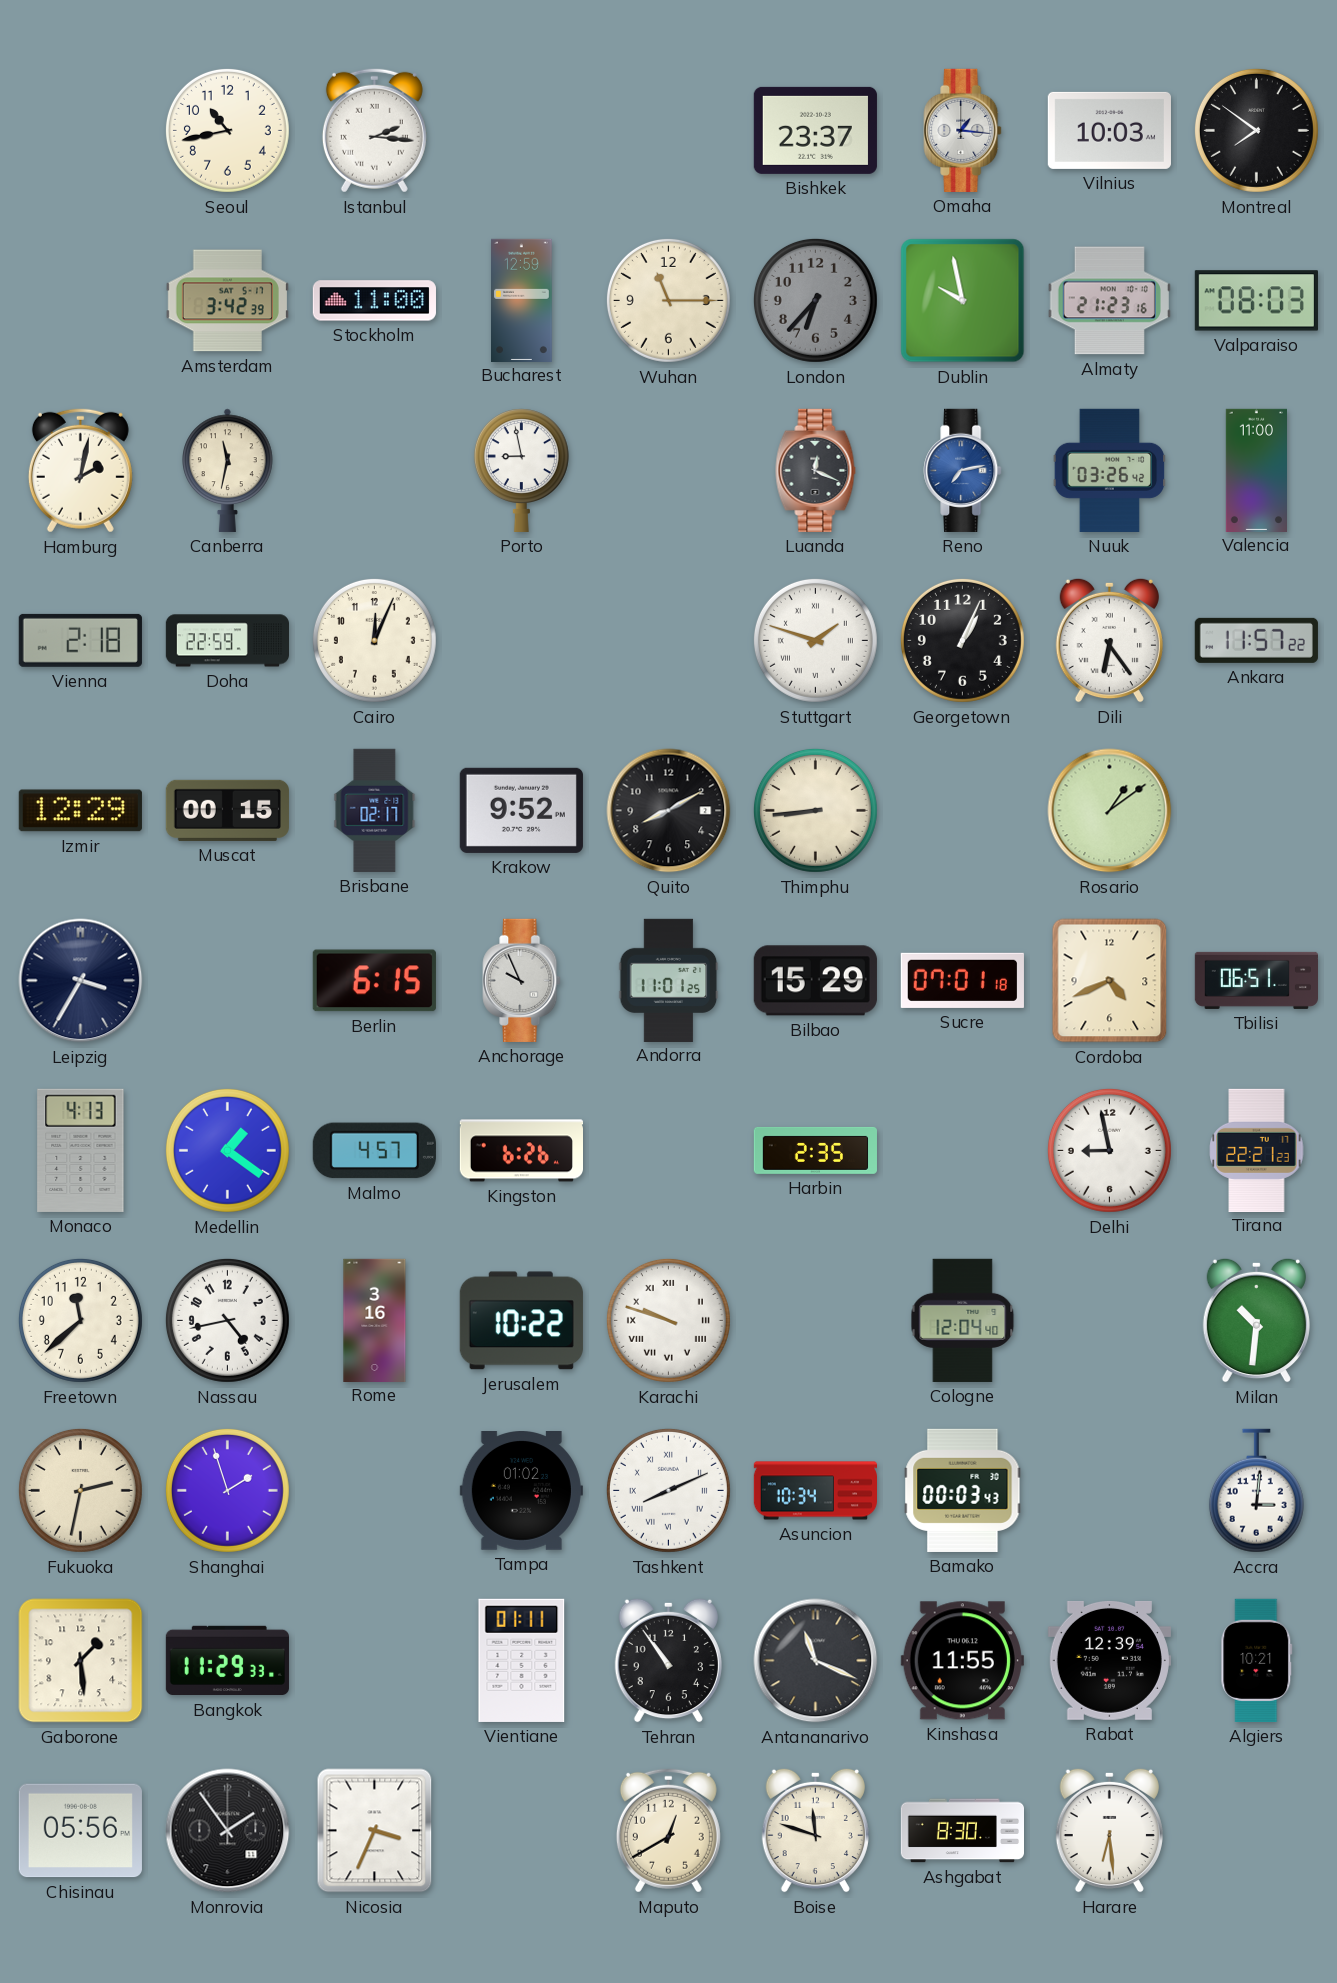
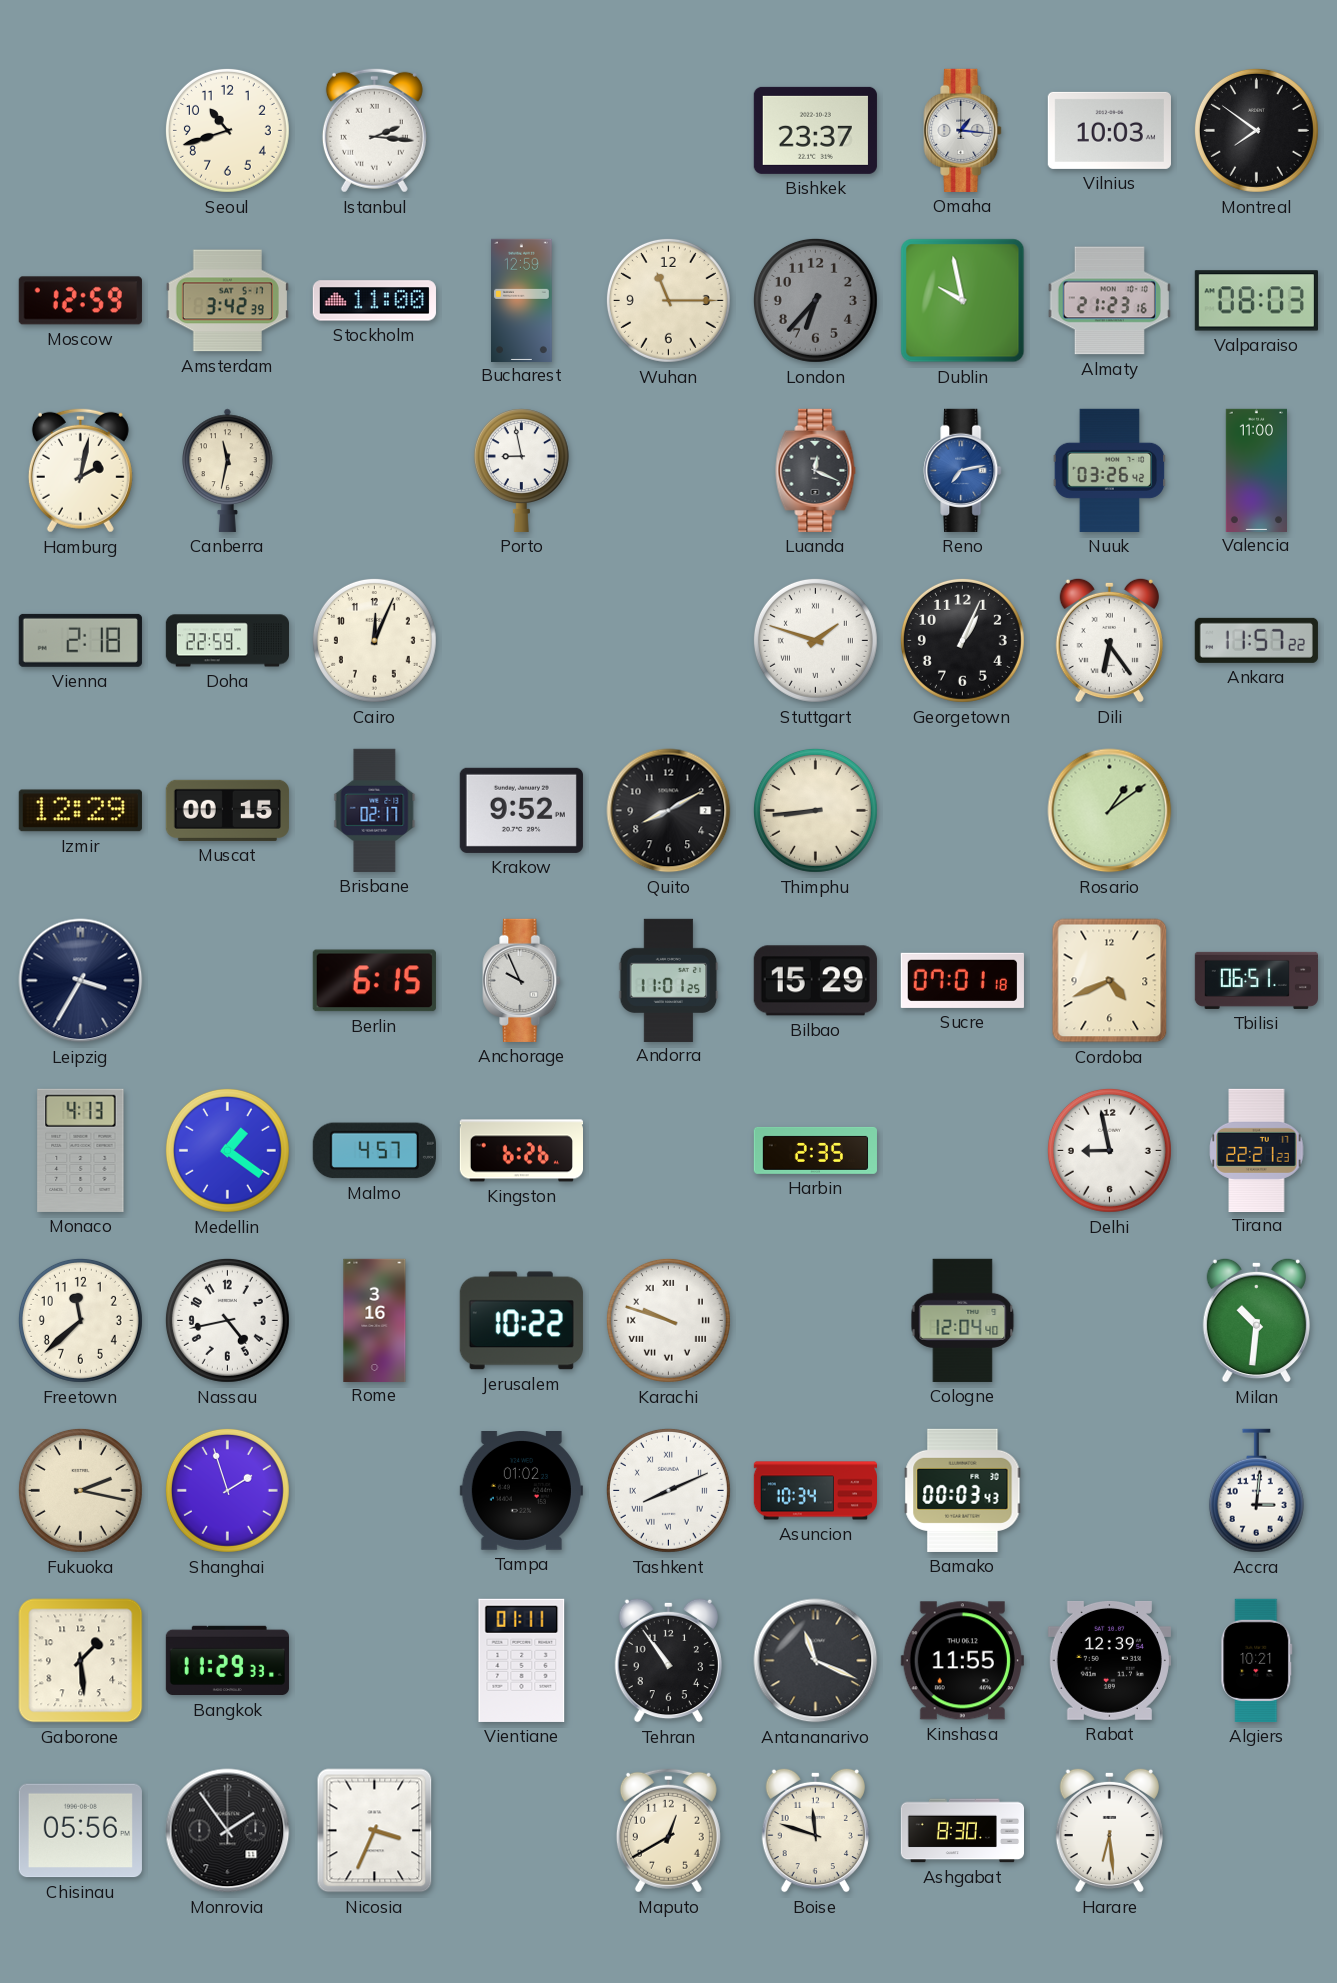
Seoul: 10:43 -> 10:42 (227, 130)
Moscow: none -> 12:59 (80, 301)
Fukuoka: 2:32 -> 2:17 (80, 1490)
